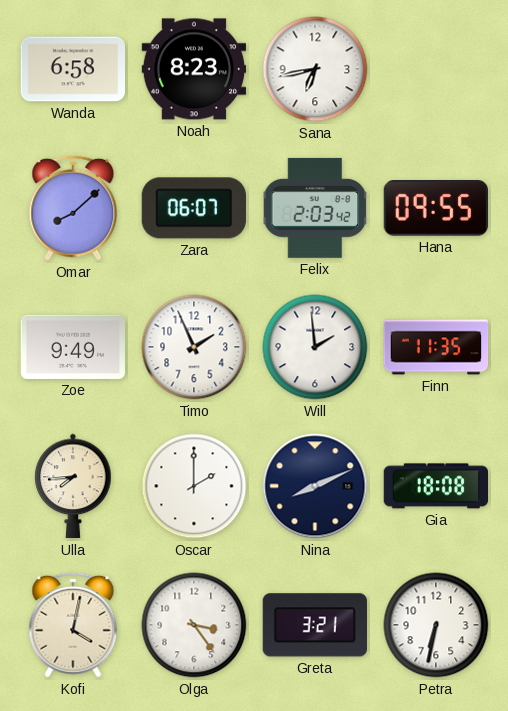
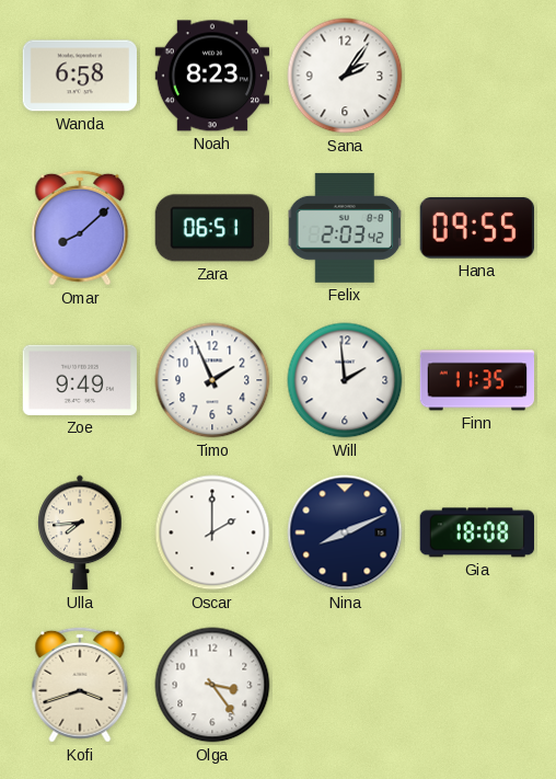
Sana: 6:43 -> 2:06 (345, 76)
Zara: 06:07 -> 06:51 (211, 228)
Kofi: 4:02 -> 3:42 (80, 685)
Greta: 3:21 -> none (315, 625)
Petra: 6:32 -> none (436, 625)
